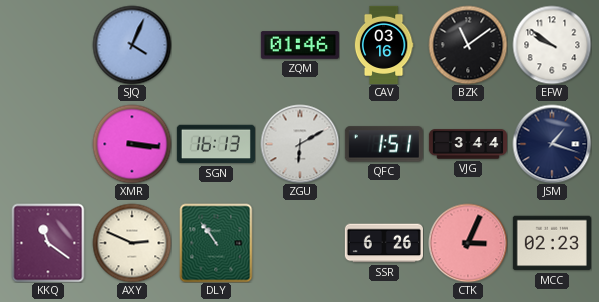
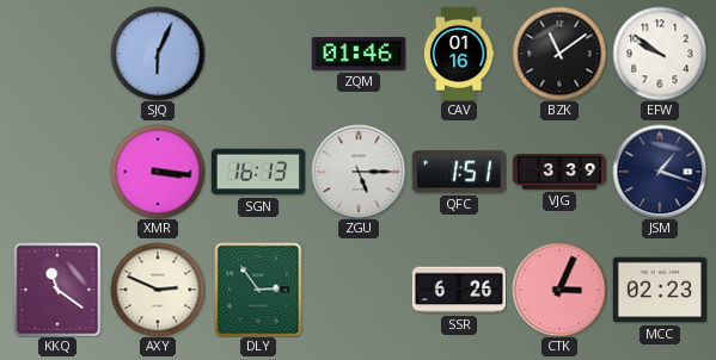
SJQ: 4:04 -> 6:04 (158, 54)
CAV: 03:16 -> 01:16 (459, 52)
ZGU: 6:10 -> 5:15 (359, 172)
VJG: 3:44 -> 3:39 (558, 172)
DLY: 10:54 -> 2:54 (258, 290)
